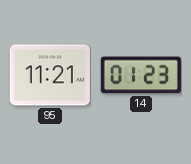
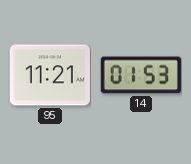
14: 01:23 -> 01:53 (141, 75)
